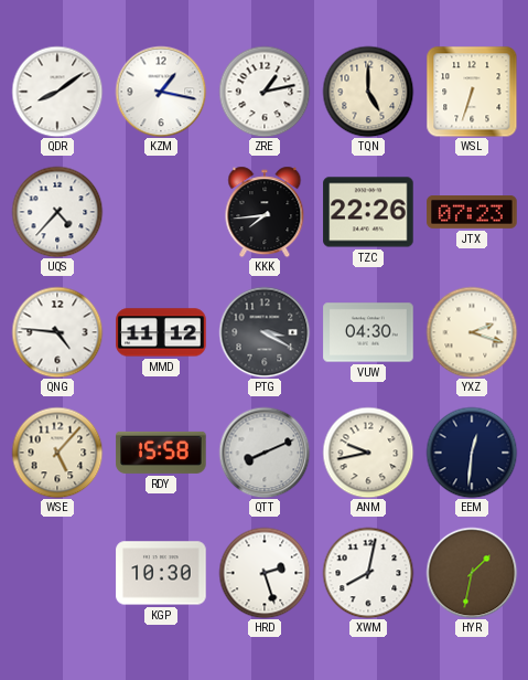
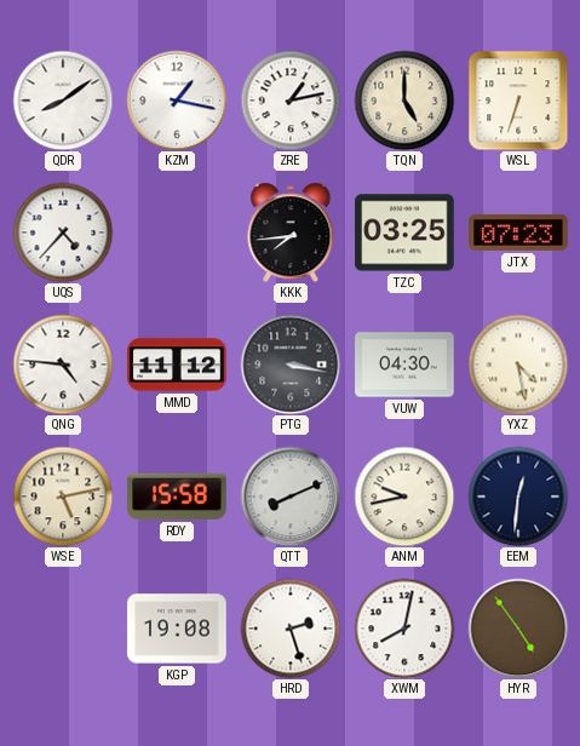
TZC: 22:26 -> 03:25 (404, 233)
PTG: 3:20 -> 3:17 (291, 365)
YXZ: 2:18 -> 4:28 (518, 365)
WSE: 5:07 -> 5:13 (63, 497)
KGP: 10:30 -> 19:08 (177, 629)
HYR: 1:32 -> 4:54 (518, 629)
